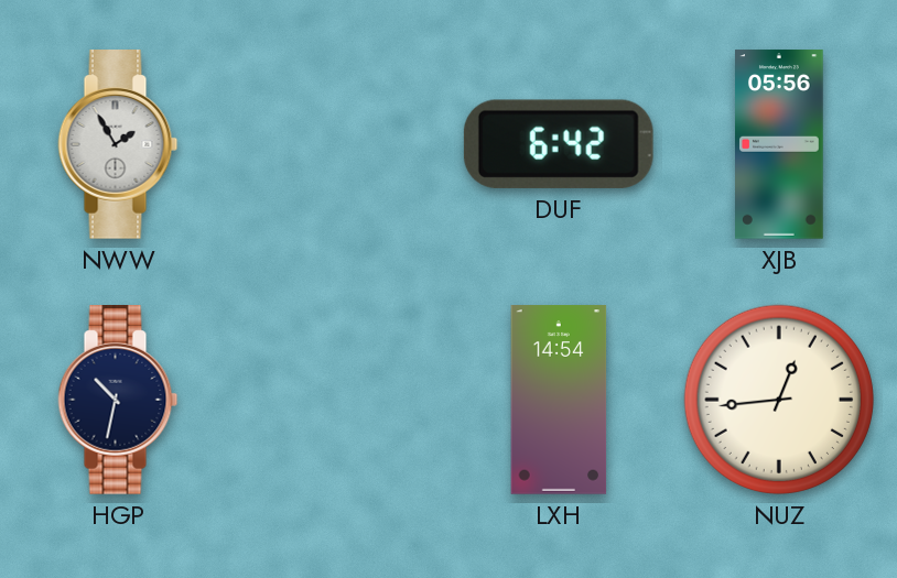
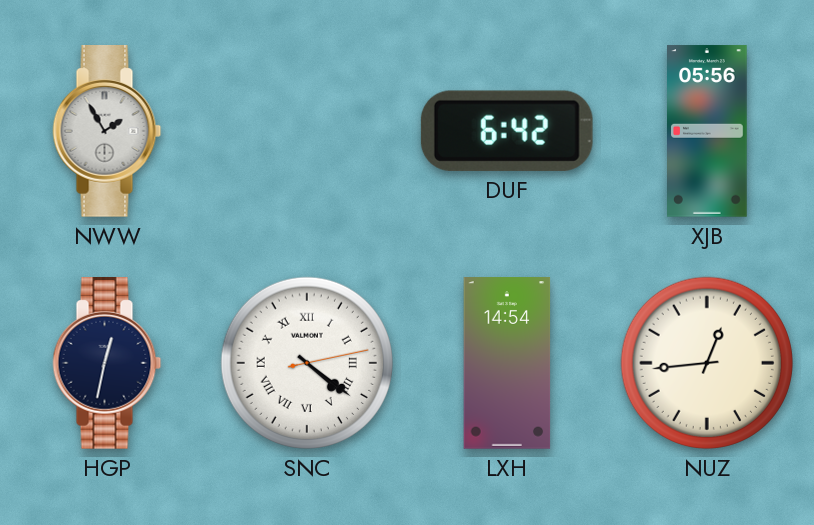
HGP: 10:32 -> 12:32 (107, 364)
SNC: none -> 4:21 (307, 363)
